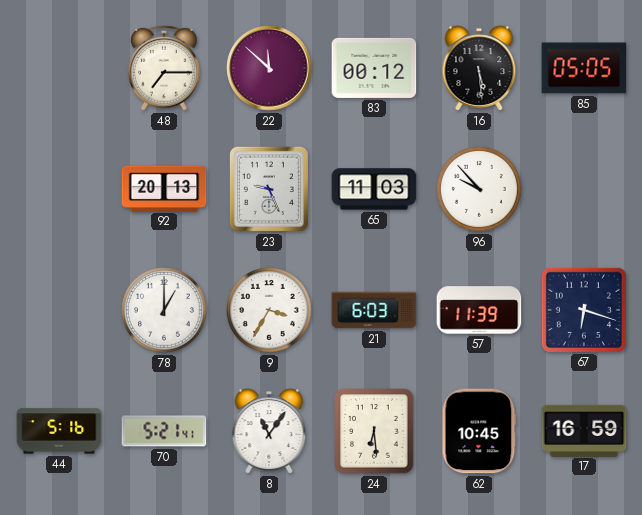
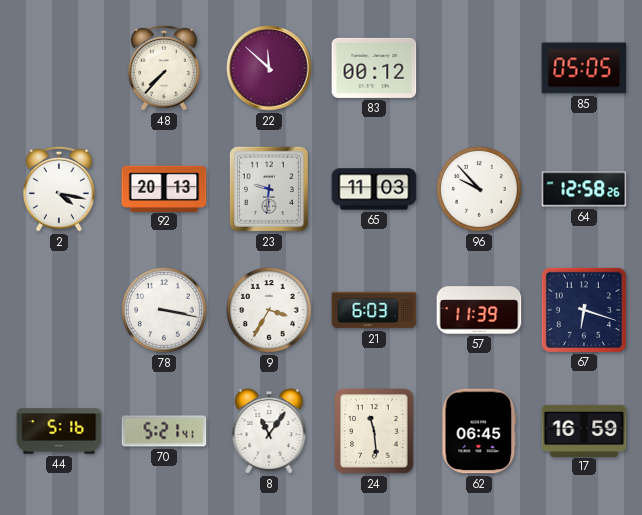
48: 7:15 -> 7:37 (165, 68)
16: 5:29 -> none (479, 68)
2: none -> 4:17 (60, 189)
23: 9:26 -> 9:31 (269, 189)
64: none -> 12:58 (584, 189)
78: 1:00 -> 3:17 (164, 310)
24: 6:29 -> 11:29 (374, 431)
62: 10:45 -> 06:45 (479, 431)
